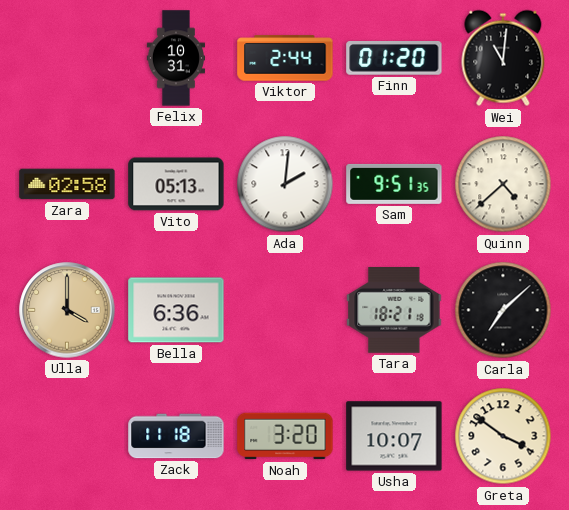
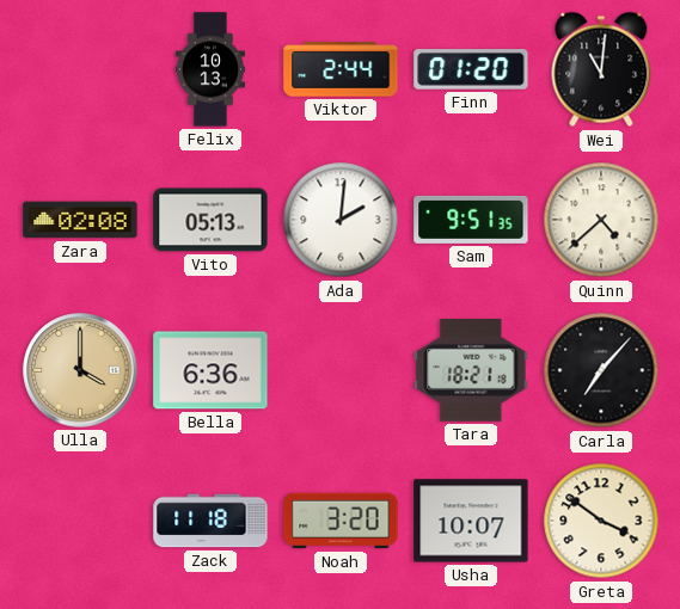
Felix: 10:31 -> 10:13 (209, 69)
Zara: 02:58 -> 02:08 (80, 220)
Carla: 7:08 -> 7:07 (601, 370)
